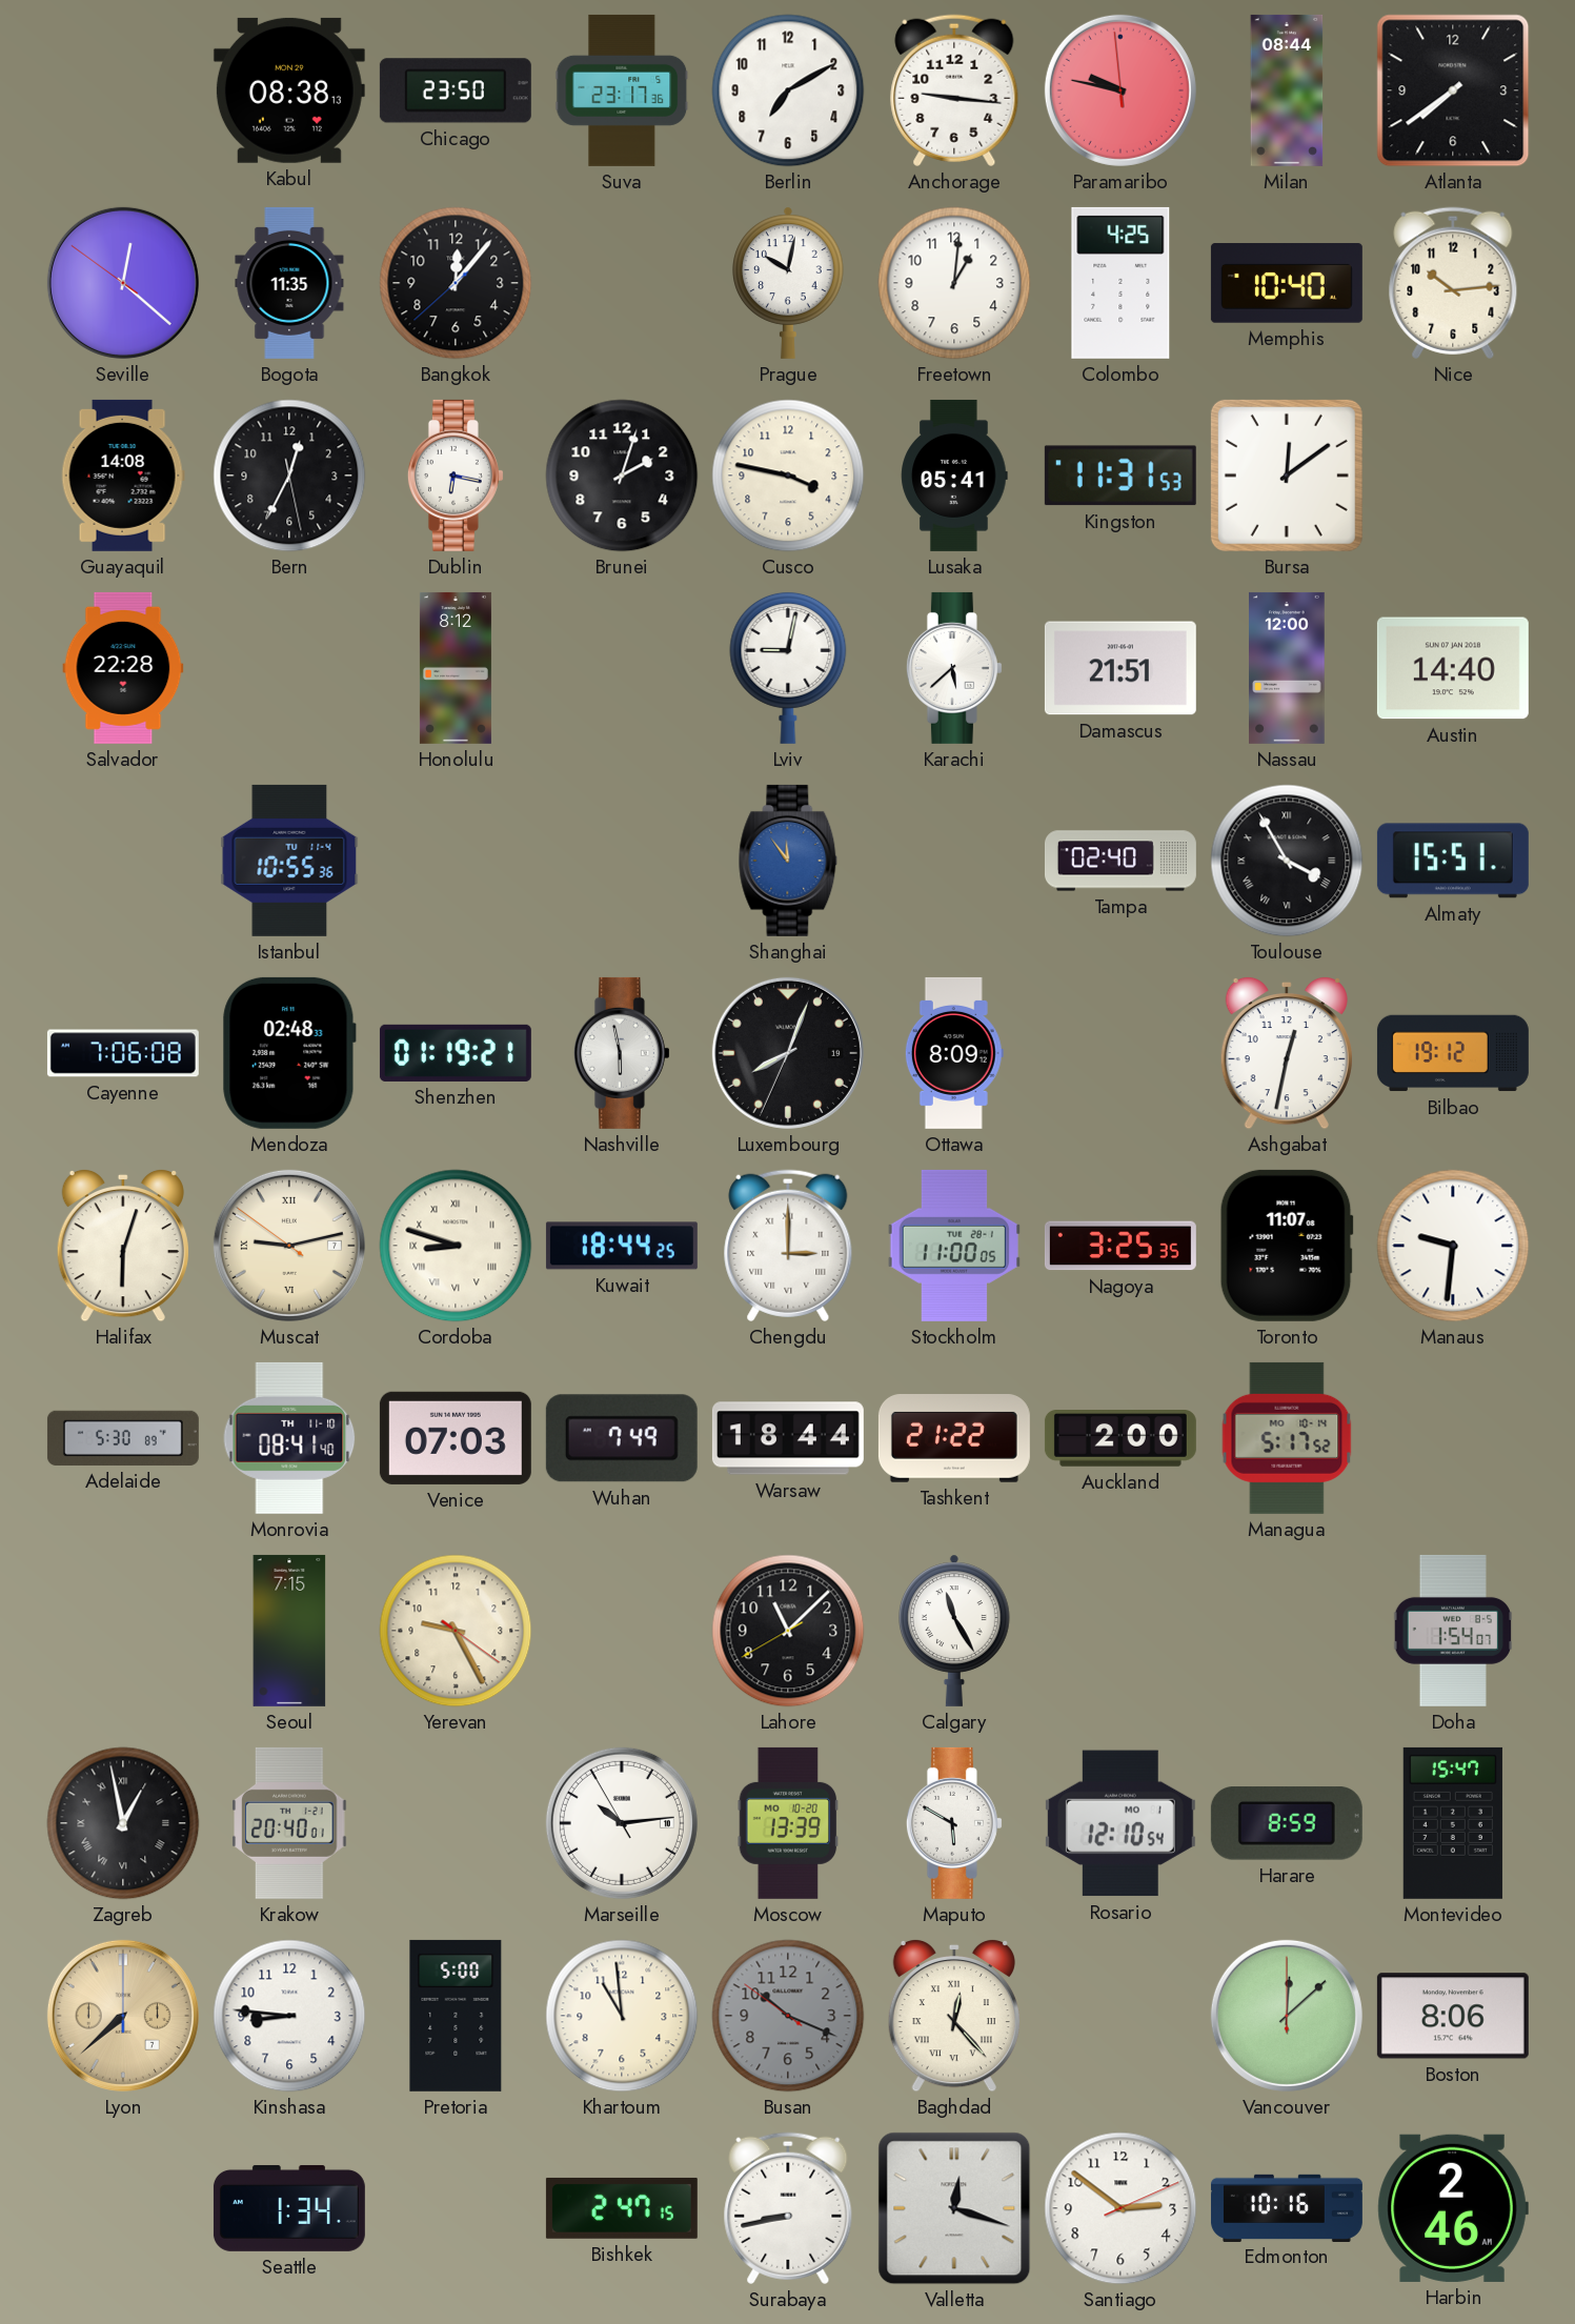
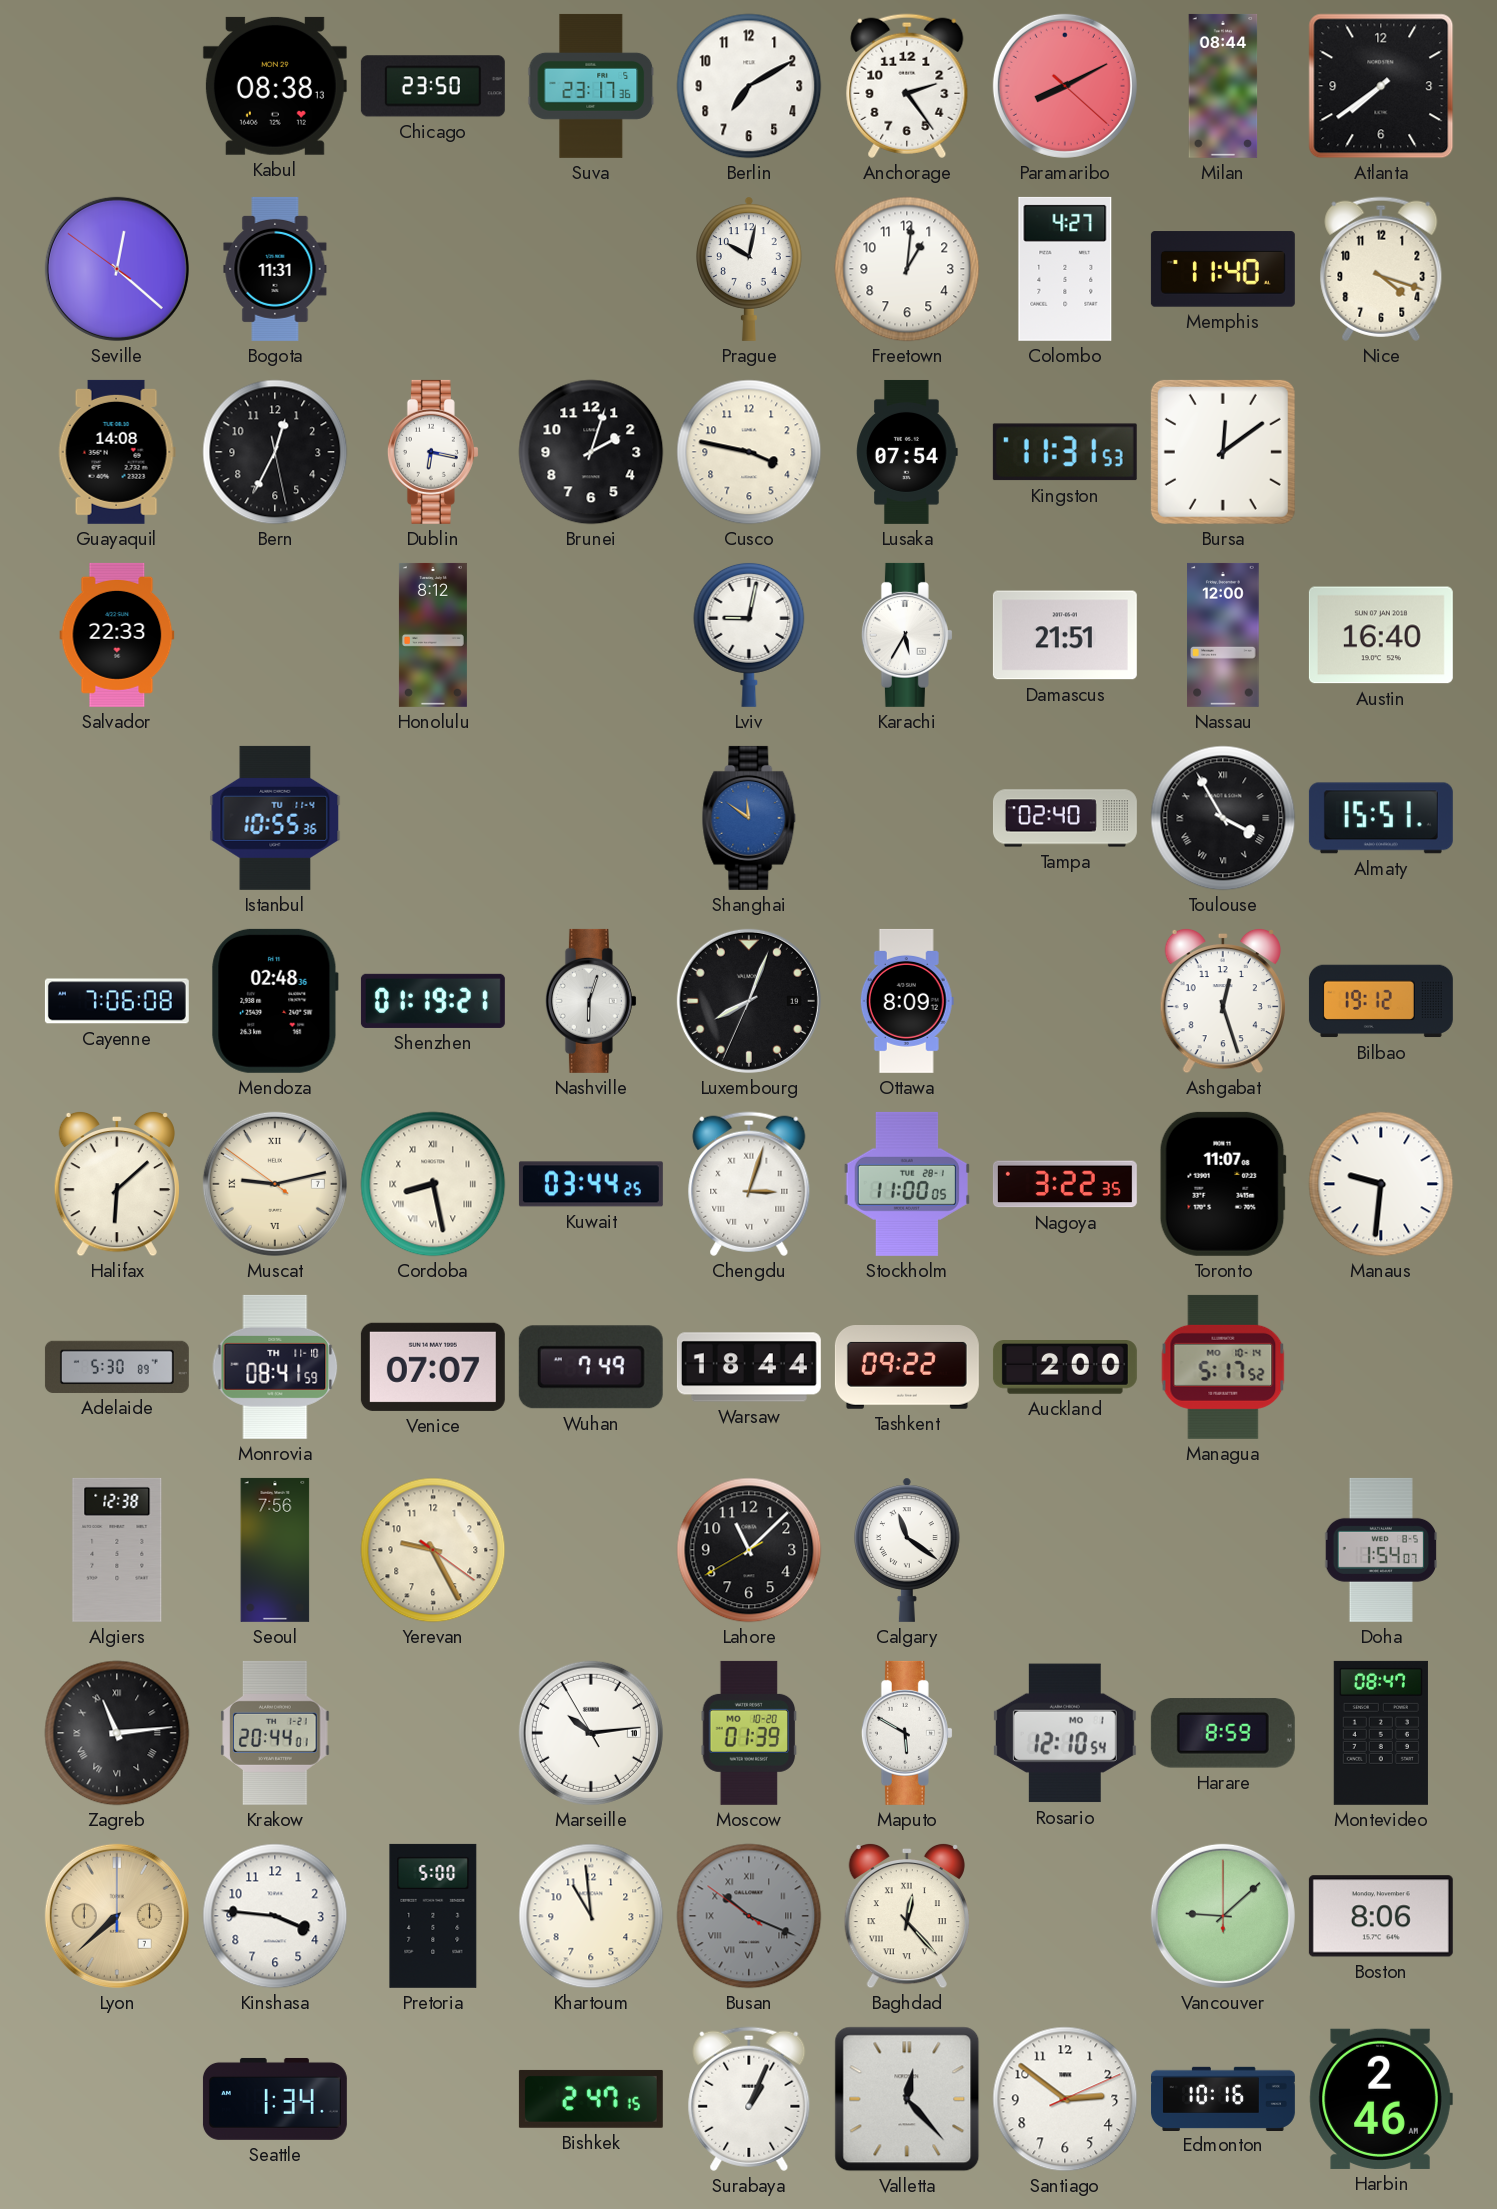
Anchorage: 9:16 -> 2:24 (907, 86)
Paramaribo: 9:46 -> 8:10 (1065, 86)
Bogota: 11:35 -> 11:31 (275, 269)
Bangkok: 12:06 -> none (456, 283)
Colombo: 4:25 -> 4:27 (1065, 269)
Memphis: 10:40 -> 11:40 (1223, 269)
Nice: 10:14 -> 4:18 (1381, 269)
Lusaka: 05:41 -> 07:54 (907, 452)
Salvador: 22:28 -> 22:33 (117, 635)
Karachi: 5:38 -> 5:35 (907, 635)
Austin: 14:40 -> 16:40 (1381, 635)
Shanghai: 11:54 -> 11:51 (749, 818)
Mendoza: 02:48:33 -> 02:48:36 (275, 1001)
Nashville: 5:58 -> 6:03 (591, 1001)
Ashgabat: 12:32 -> 12:27 (1223, 1001)
Halifax: 6:03 -> 6:08 (117, 1184)
Cordoba: 8:48 -> 8:28 (433, 1184)
Kuwait: 18:44 -> 03:44 (591, 1184)
Chengdu: 3:00 -> 3:03 (749, 1184)
Nagoya: 3:25 -> 3:22 (1065, 1184)
Monrovia: 08:41:40 -> 08:41:59 (275, 1367)
Venice: 07:03 -> 07:07 (433, 1367)
Tashkent: 21:22 -> 09:22 (907, 1368)
Algiers: none -> 12:38 (117, 1550)
Seoul: 7:15 -> 7:56 (275, 1550)
Calgary: 11:25 -> 11:21 (908, 1550)
Zagreb: 12:58 -> 11:14 (117, 1733)
Krakow: 20:40 -> 20:44 (275, 1733)
Moscow: 13:39 -> 01:39 (749, 1733)
Montevideo: 15:47 -> 08:47 (1381, 1733)
Kinshasa: 8:46 -> 3:46 (275, 1916)
Busan numerals: Arabic -> Roman (749, 1916)
Vancouver: 12:08 -> 9:08 (1223, 1916)
Surabaya: 8:43 -> 1:04 (749, 2099)
Valletta: 12:18 -> 12:23 (907, 2099)
